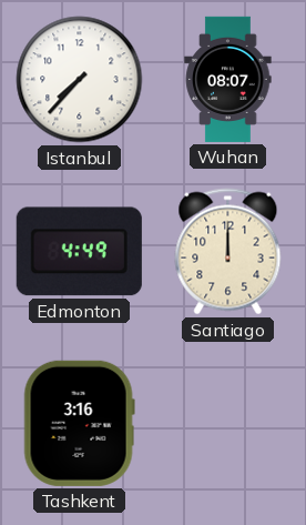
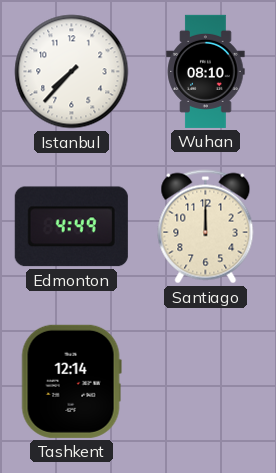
Wuhan: 08:07 -> 08:10 (206, 71)
Tashkent: 3:16 -> 12:14 (71, 381)
